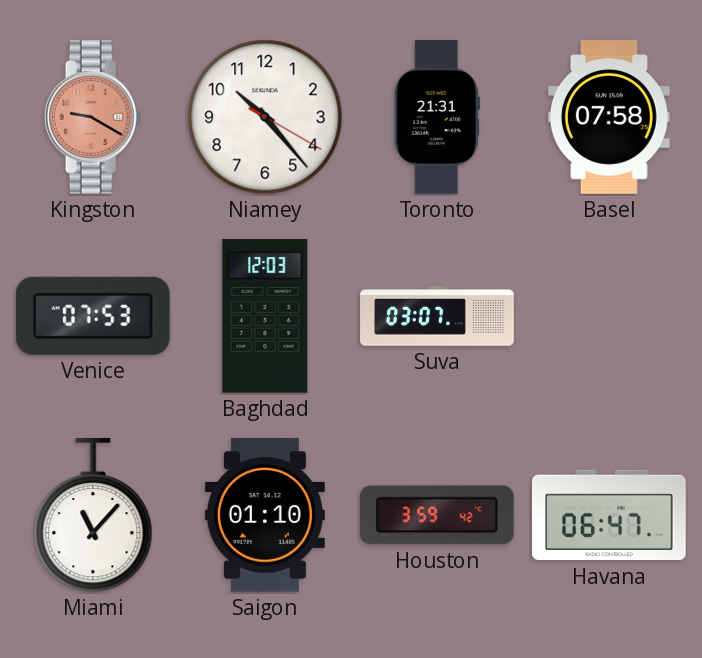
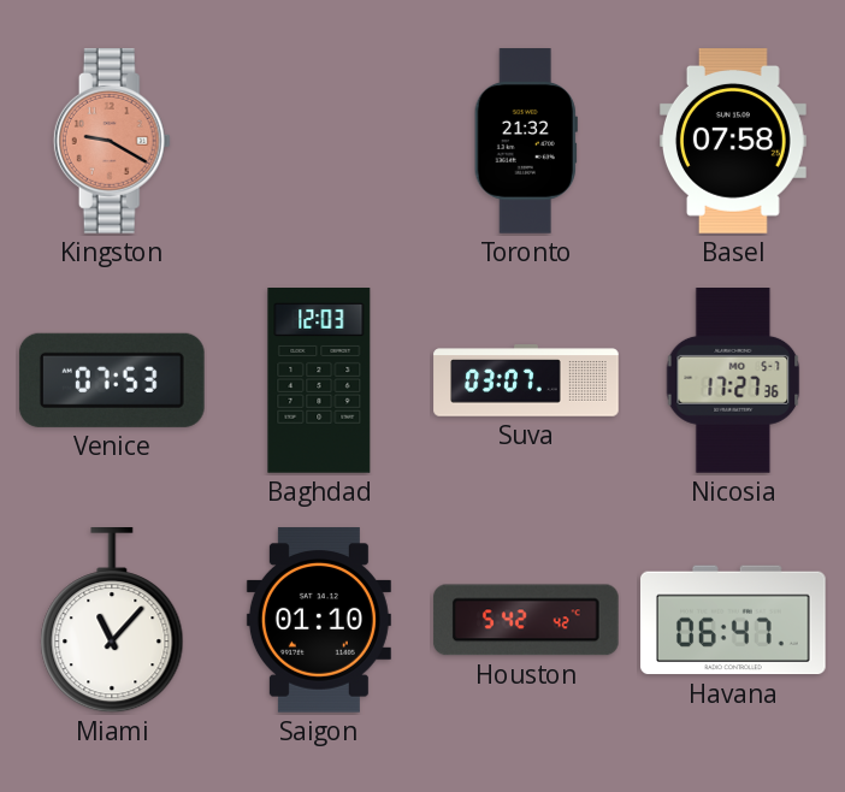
Niamey: 10:23 -> none (265, 117)
Toronto: 21:31 -> 21:32 (526, 141)
Nicosia: none -> 17:27 (733, 382)
Houston: 3:59 -> 5:42 (526, 620)
